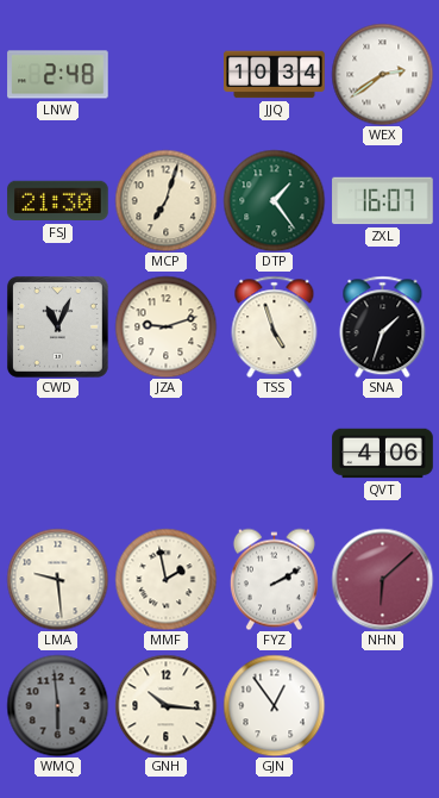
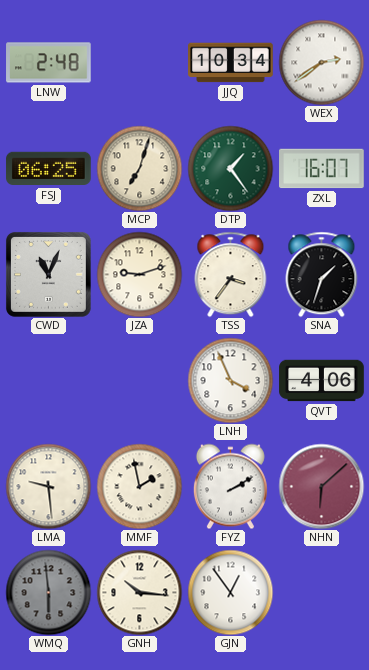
FSJ: 21:30 -> 06:25 (49, 169)
TSS: 4:57 -> 3:36 (231, 274)
LNH: none -> 3:56 (230, 380)
